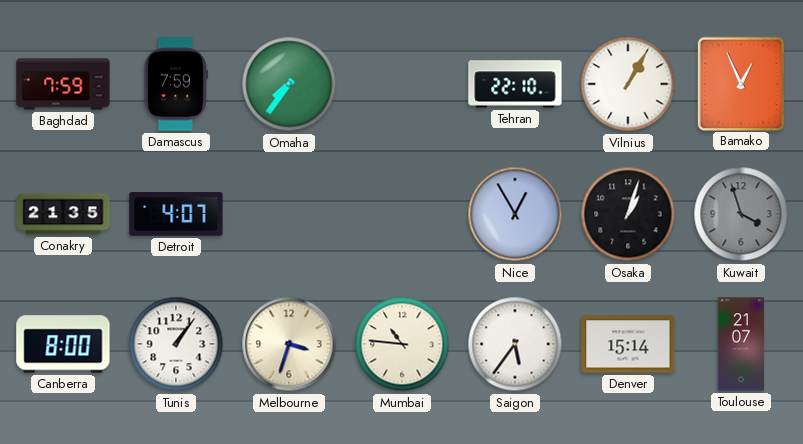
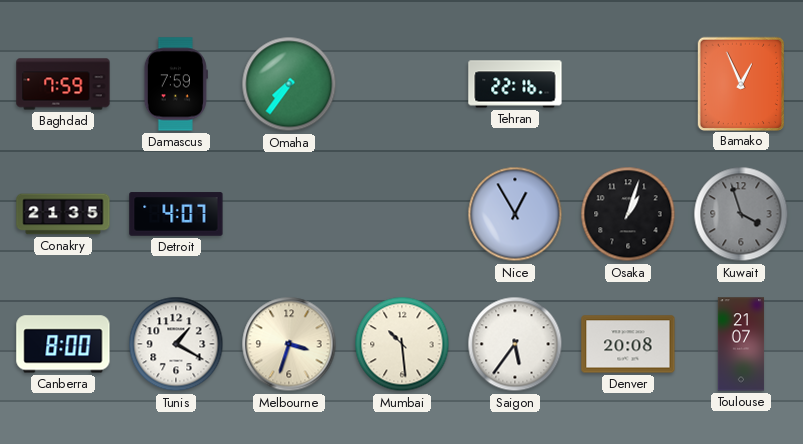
Tehran: 22:10 -> 22:16 (515, 84)
Vilnius: 1:05 -> none (628, 84)
Tunis: 1:06 -> 1:20 (176, 344)
Mumbai: 10:46 -> 10:29 (402, 344)
Denver: 15:14 -> 20:08 (628, 344)
